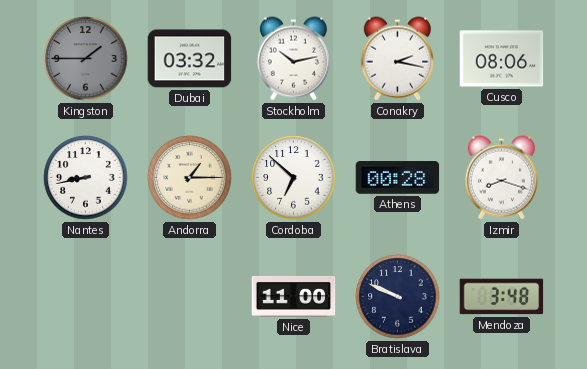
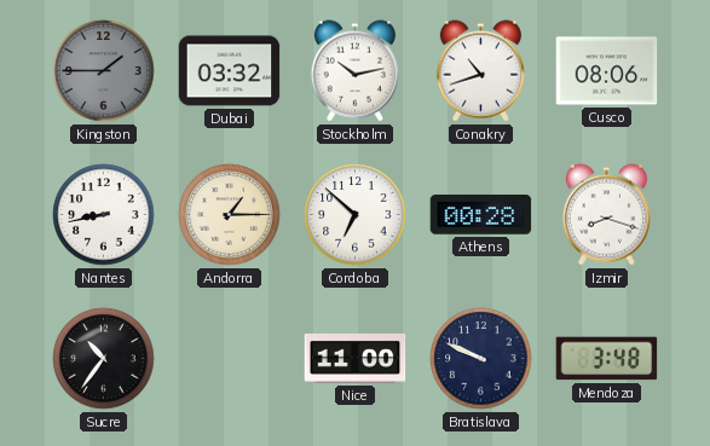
Conakry: 2:17 -> 10:42 (480, 71)
Sucre: none -> 10:36 (104, 359)
